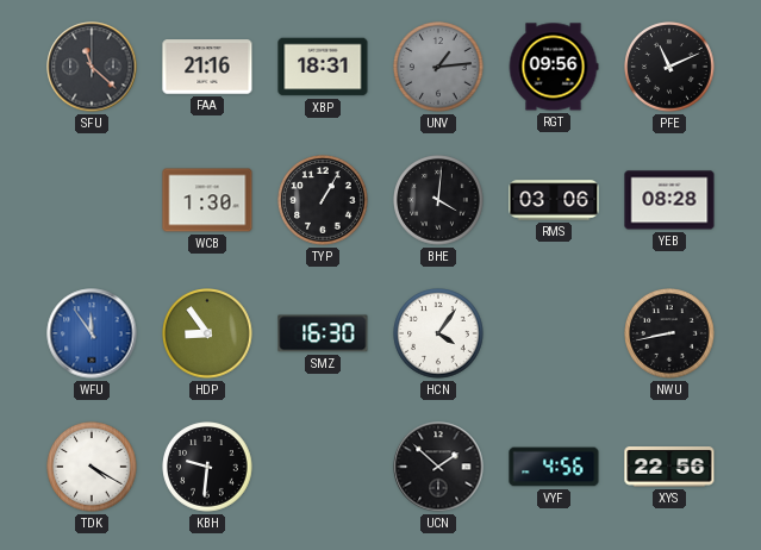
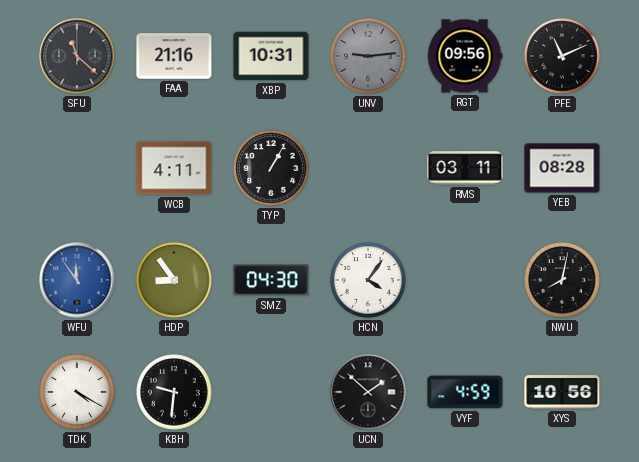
XBP: 18:31 -> 10:31 (271, 56)
UNV: 1:14 -> 9:14 (368, 56)
WCB: 1:30 -> 4:11 (174, 168)
BHE: 4:01 -> none (438, 200)
RMS: 03:06 -> 03:11 (465, 168)
SMZ: 16:30 -> 04:30 (271, 280)
NWU: 8:43 -> 8:02 (562, 280)
VYF: 4:56 -> 4:59 (465, 392)
XYS: 22:56 -> 10:56 (562, 392)
